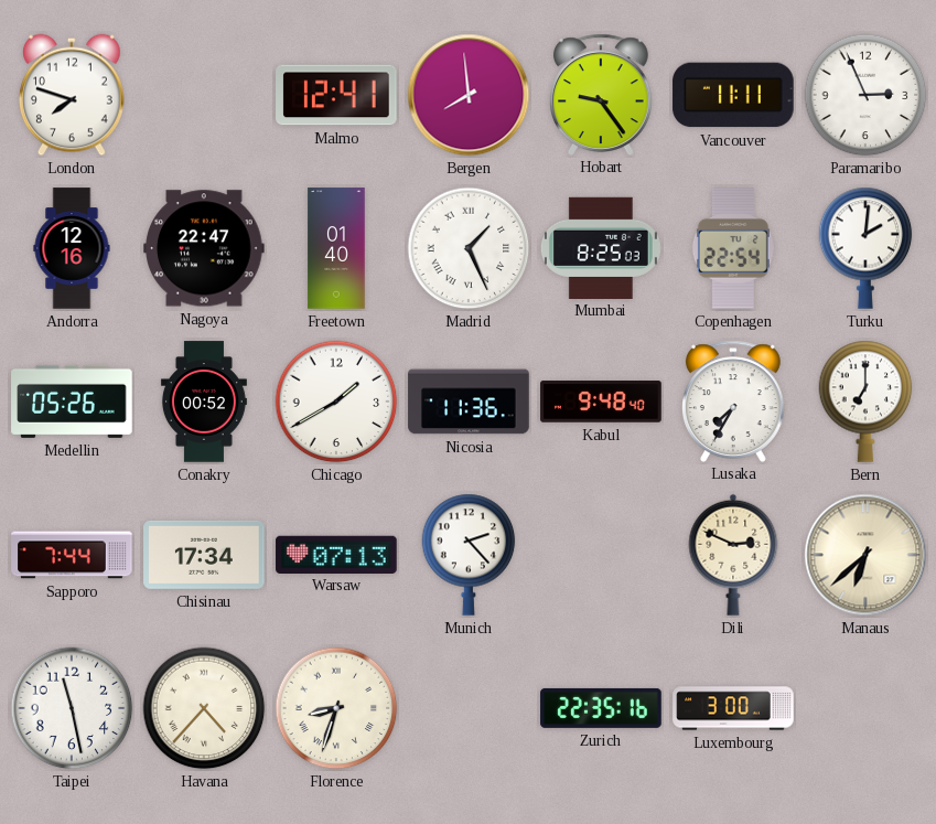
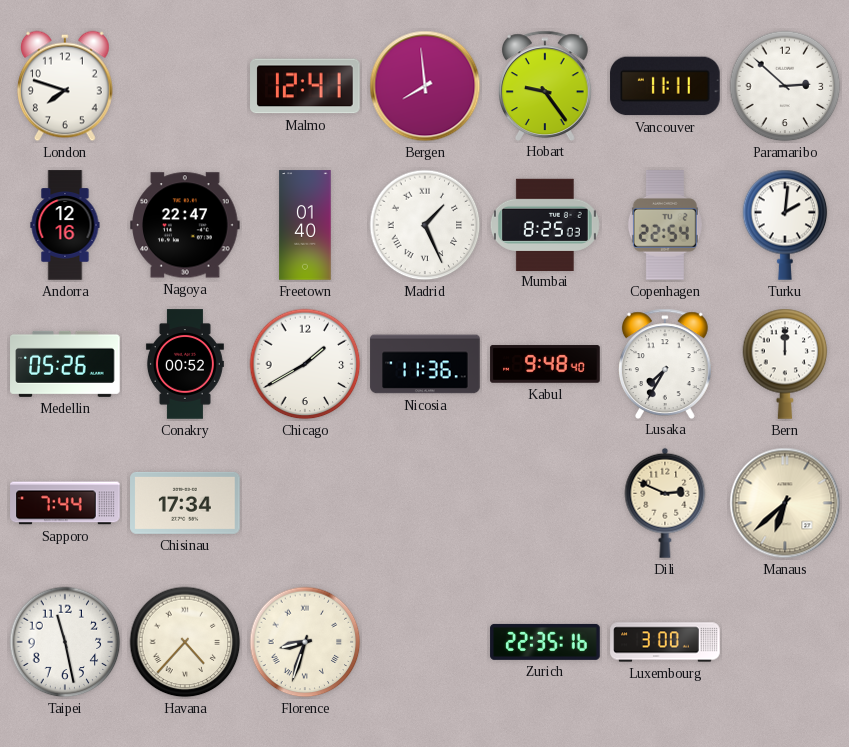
Paramaribo: 2:56 -> 2:52 (785, 86)
Bern: 7:00 -> 12:00 (785, 364)
Warsaw: 07:13 -> none (336, 554)
Munich: 2:23 -> none (469, 555)
